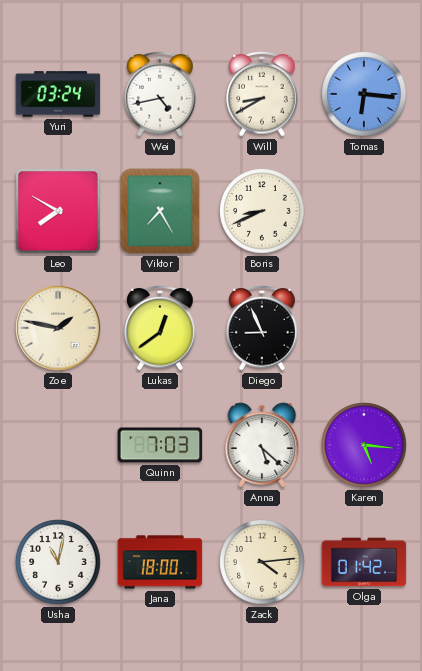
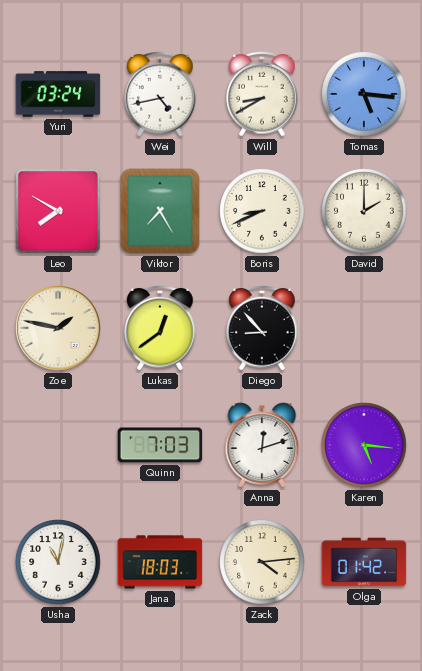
Tomas: 6:16 -> 5:16 (364, 94)
David: none -> 2:00 (364, 211)
Diego: 8:56 -> 8:53 (262, 328)
Anna: 5:22 -> 12:12 (262, 445)
Jana: 18:00 -> 18:03 (160, 562)
